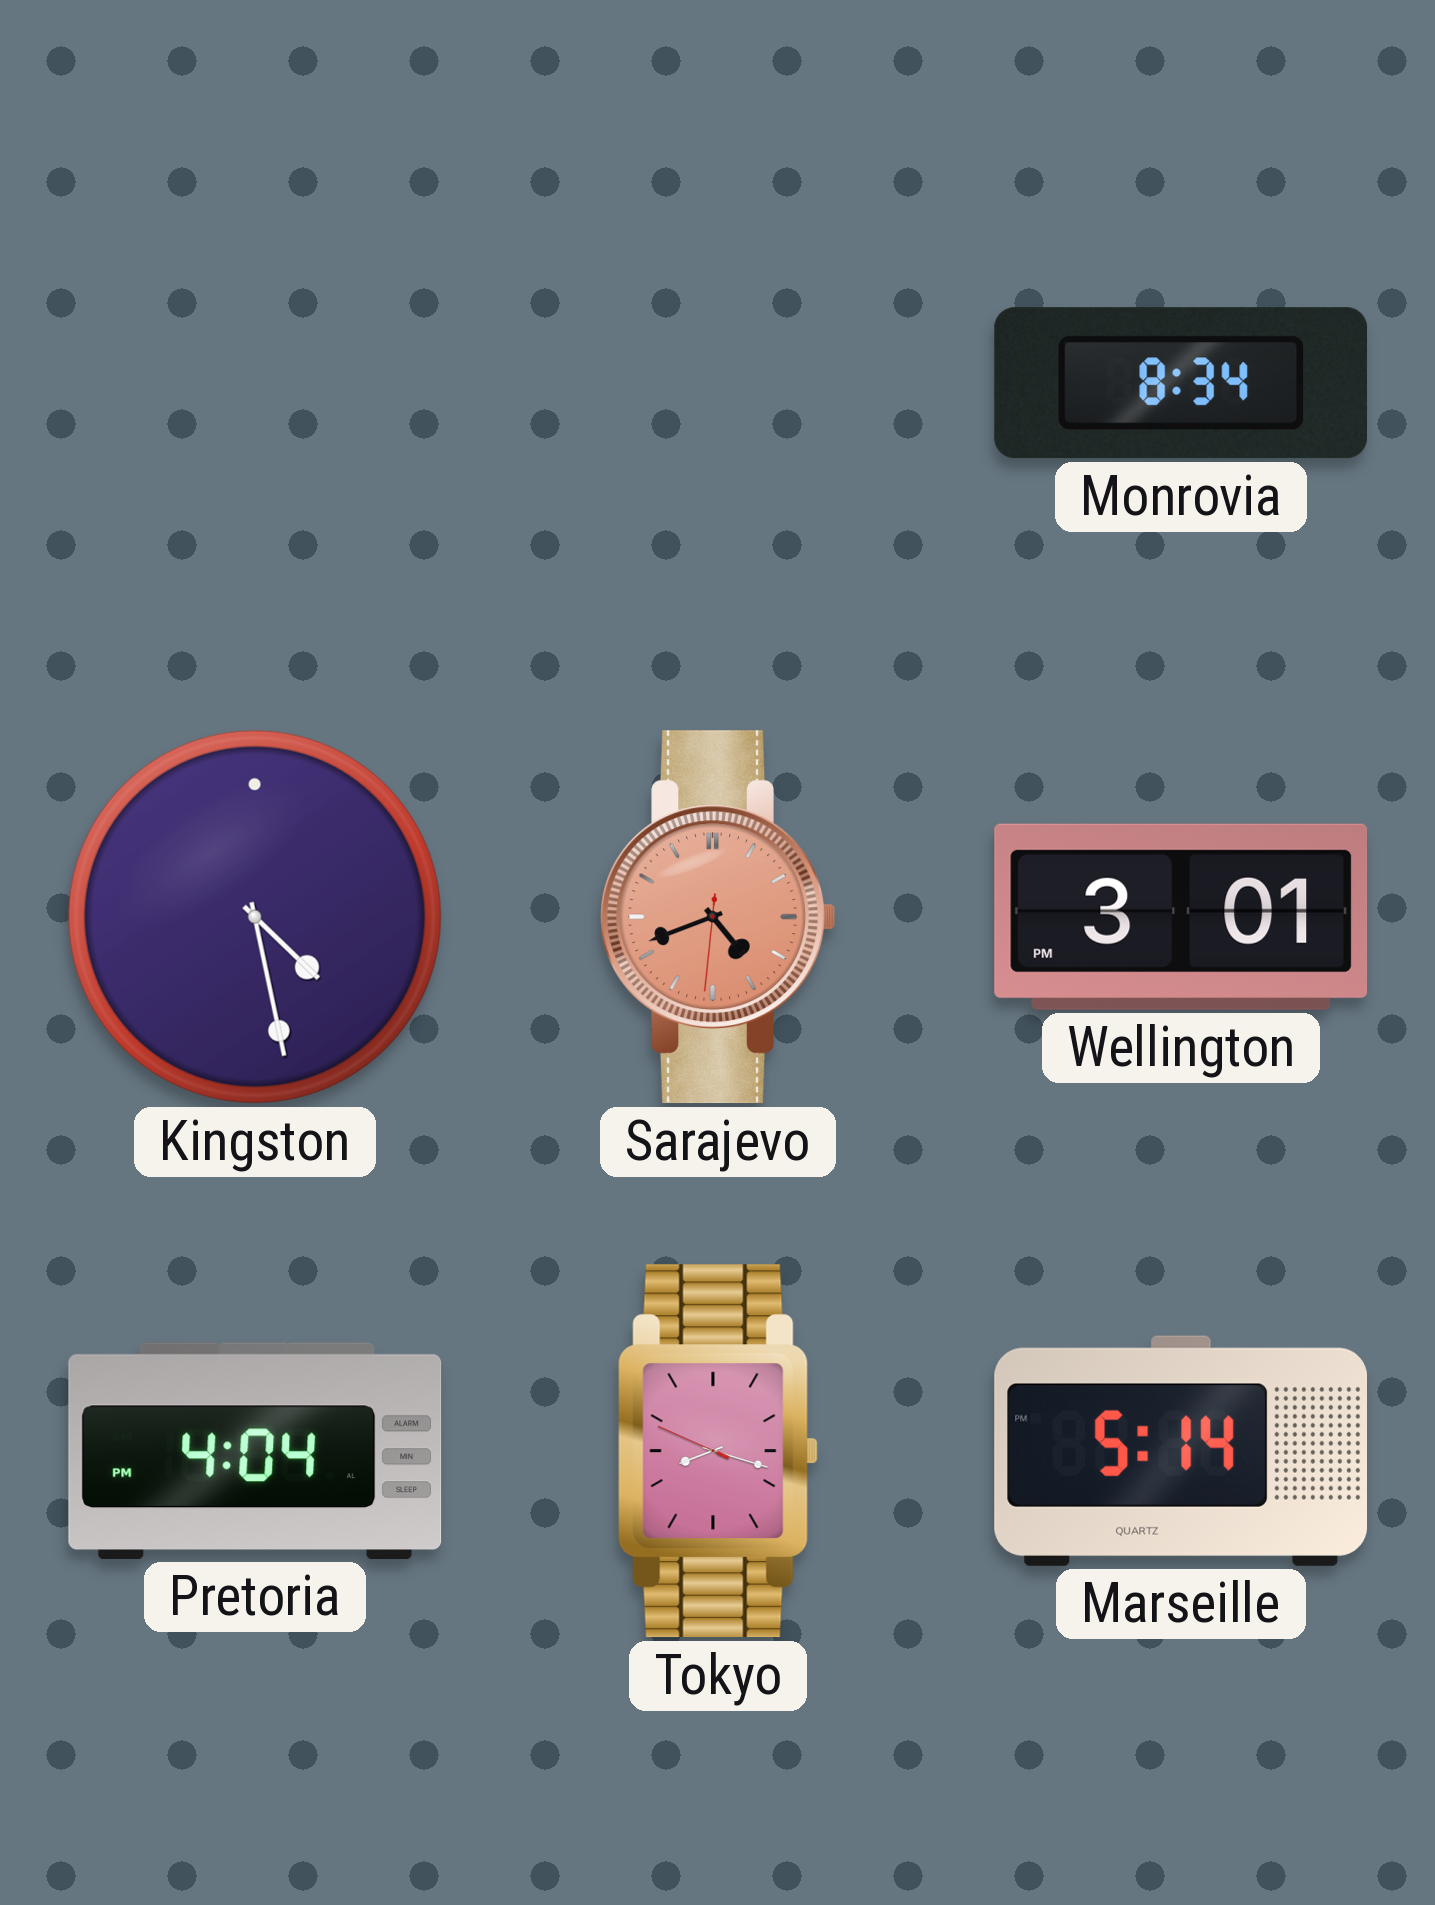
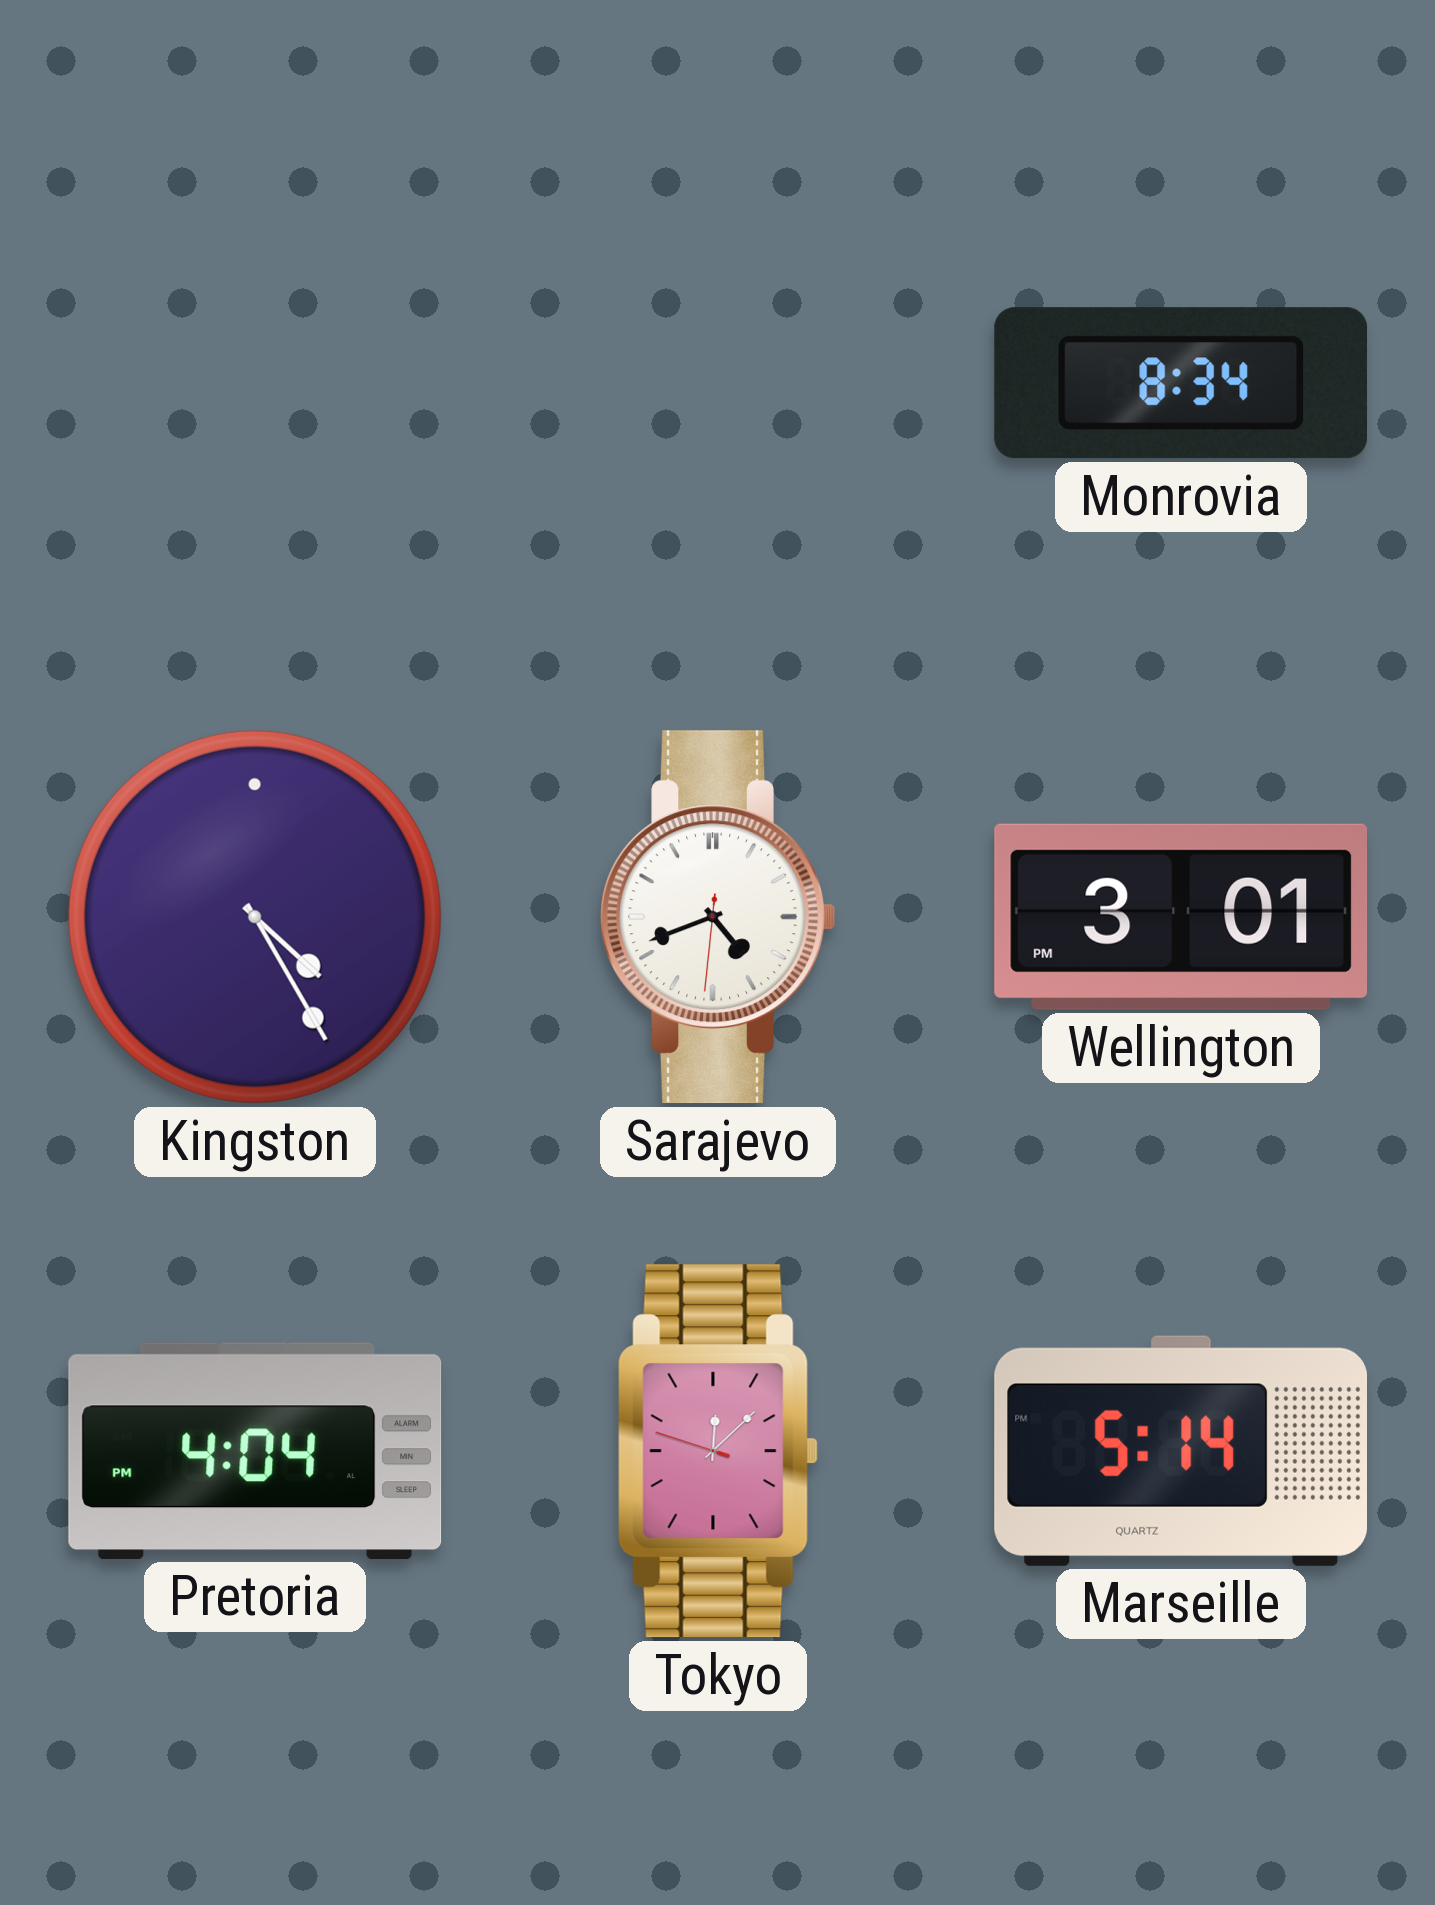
Kingston: 4:28 -> 4:25 (255, 917)
Sarajevo dial: salmon -> white (718, 917)
Tokyo: 8:17 -> 12:07 (718, 1451)
